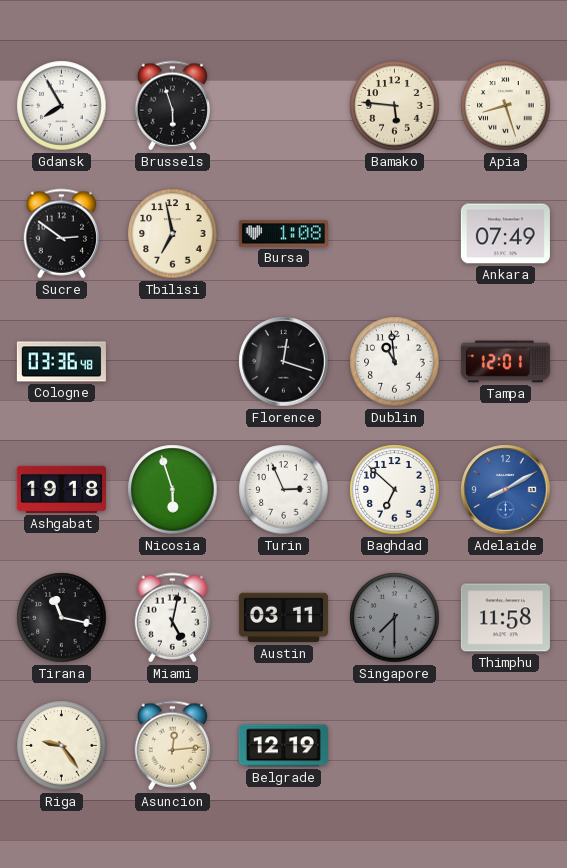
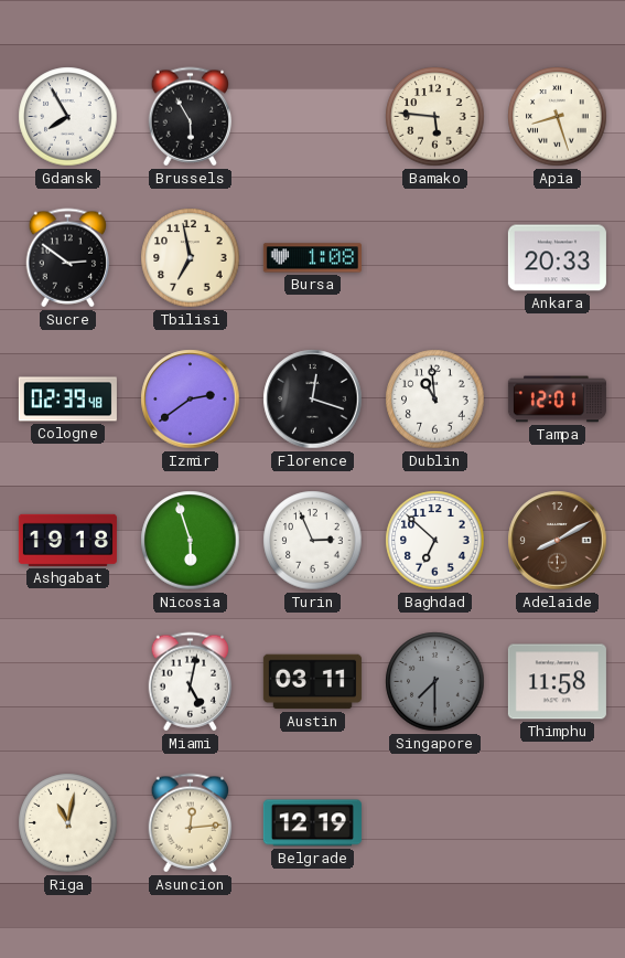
Brussels: 5:57 -> 5:55 (191, 117)
Ankara: 07:49 -> 20:33 (557, 258)
Cologne: 03:36 -> 02:39 (67, 400)
Izmir: none -> 2:39 (191, 400)
Adelaide dial: blue -> brown (558, 541)
Tirana: 11:17 -> none (62, 618)
Riga: 9:24 -> 11:02 (68, 823)
